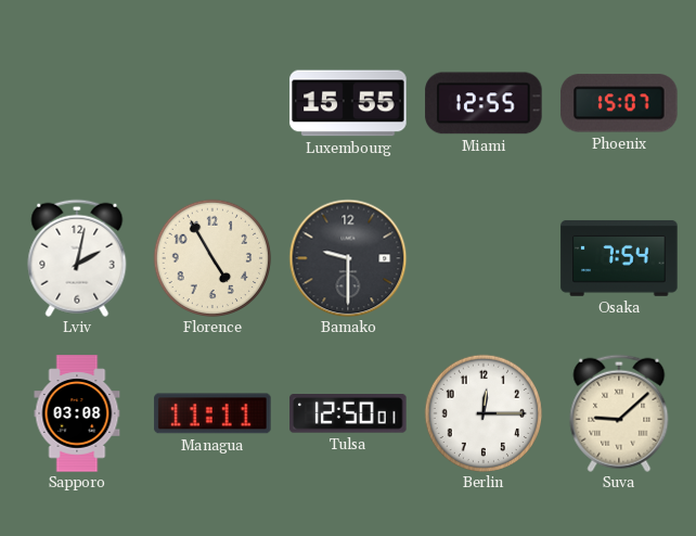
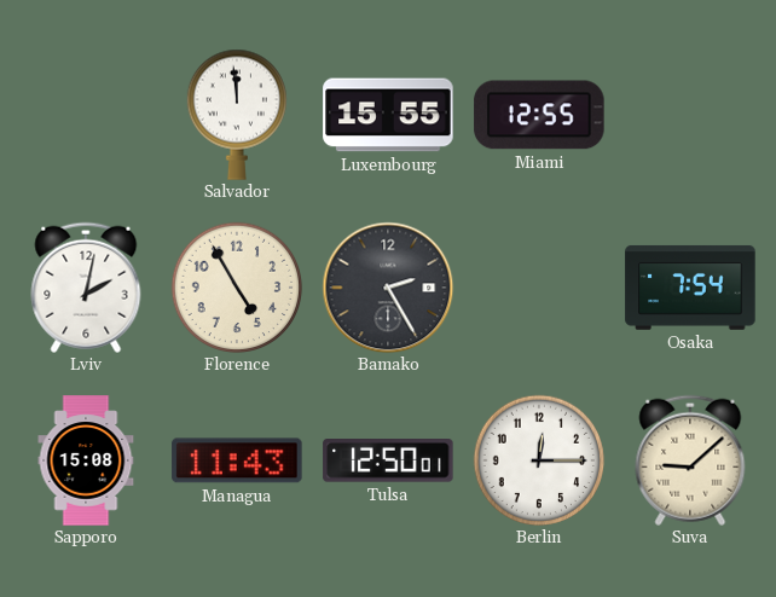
Salvador: none -> 11:59 (236, 115)
Phoenix: 15:07 -> none (619, 103)
Bamako: 9:30 -> 2:25 (388, 288)
Sapporo: 03:08 -> 15:08 (86, 460)
Managua: 11:11 -> 11:43 (237, 460)
